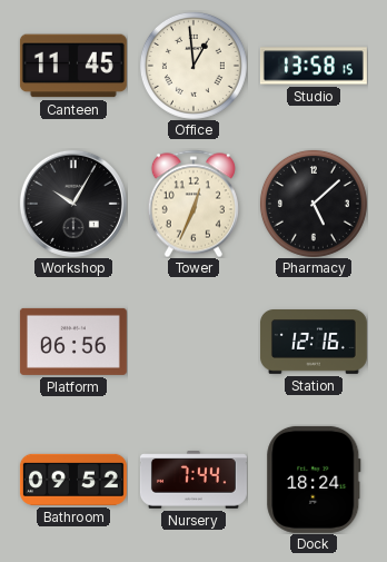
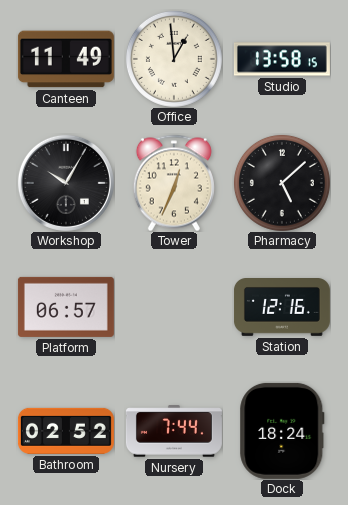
Canteen: 11:45 -> 11:49 (66, 59)
Platform: 06:56 -> 06:57 (66, 307)
Bathroom: 09:52 -> 02:52 (66, 431)
